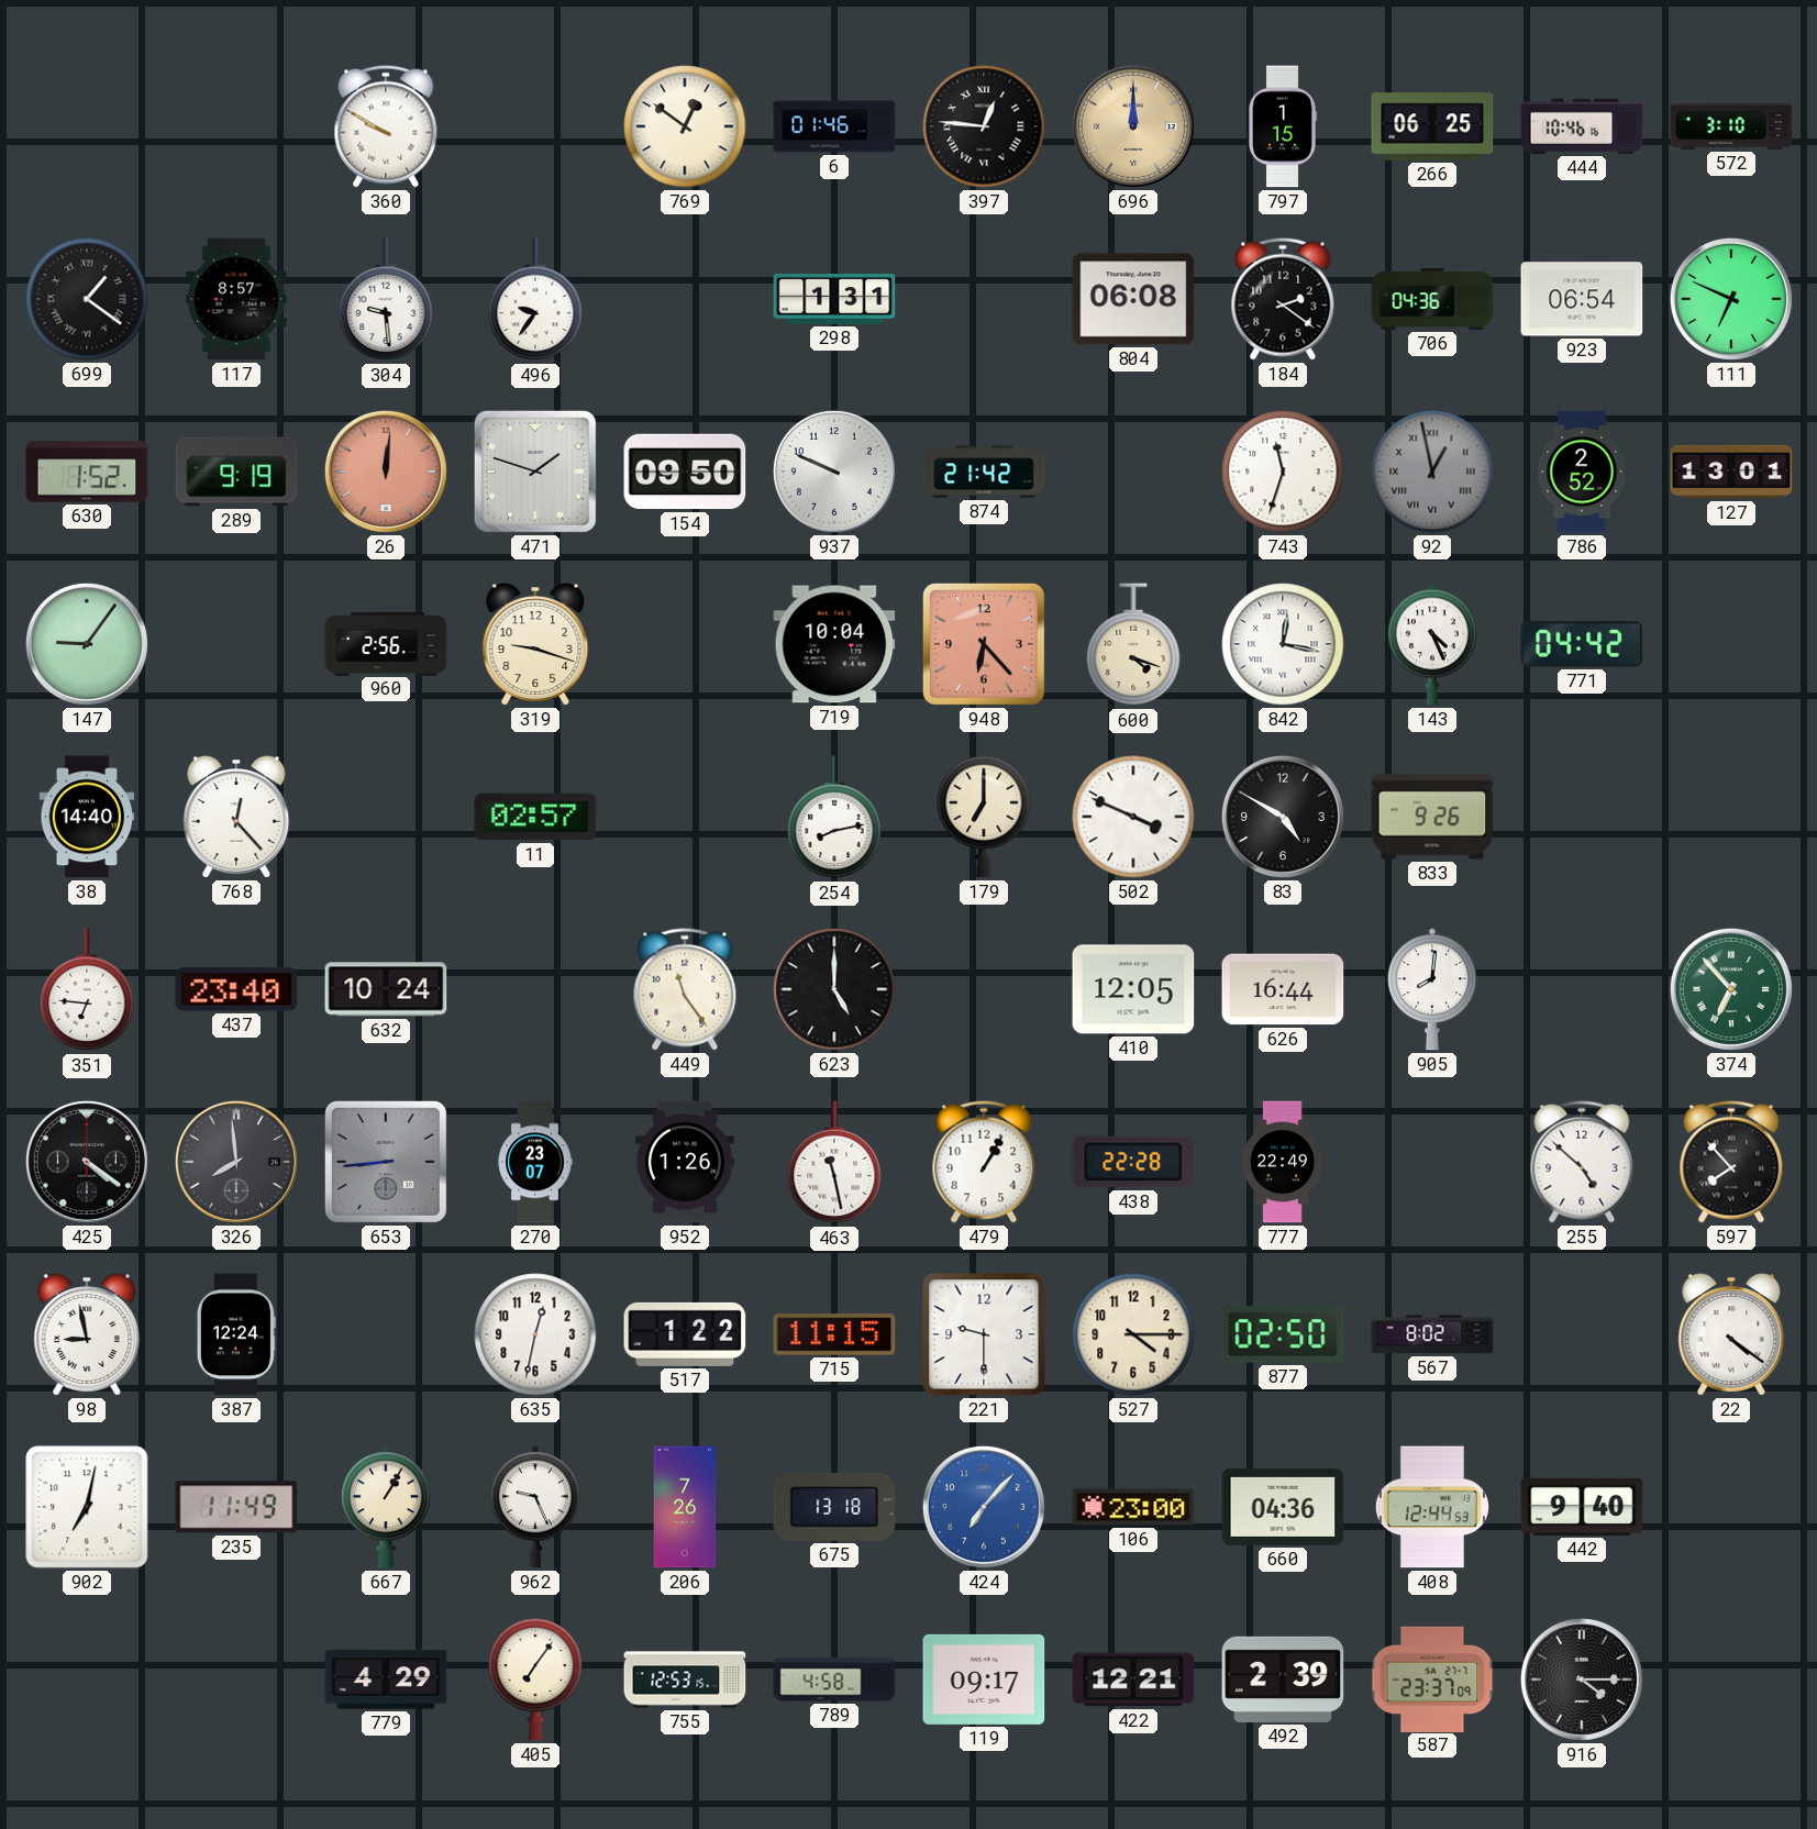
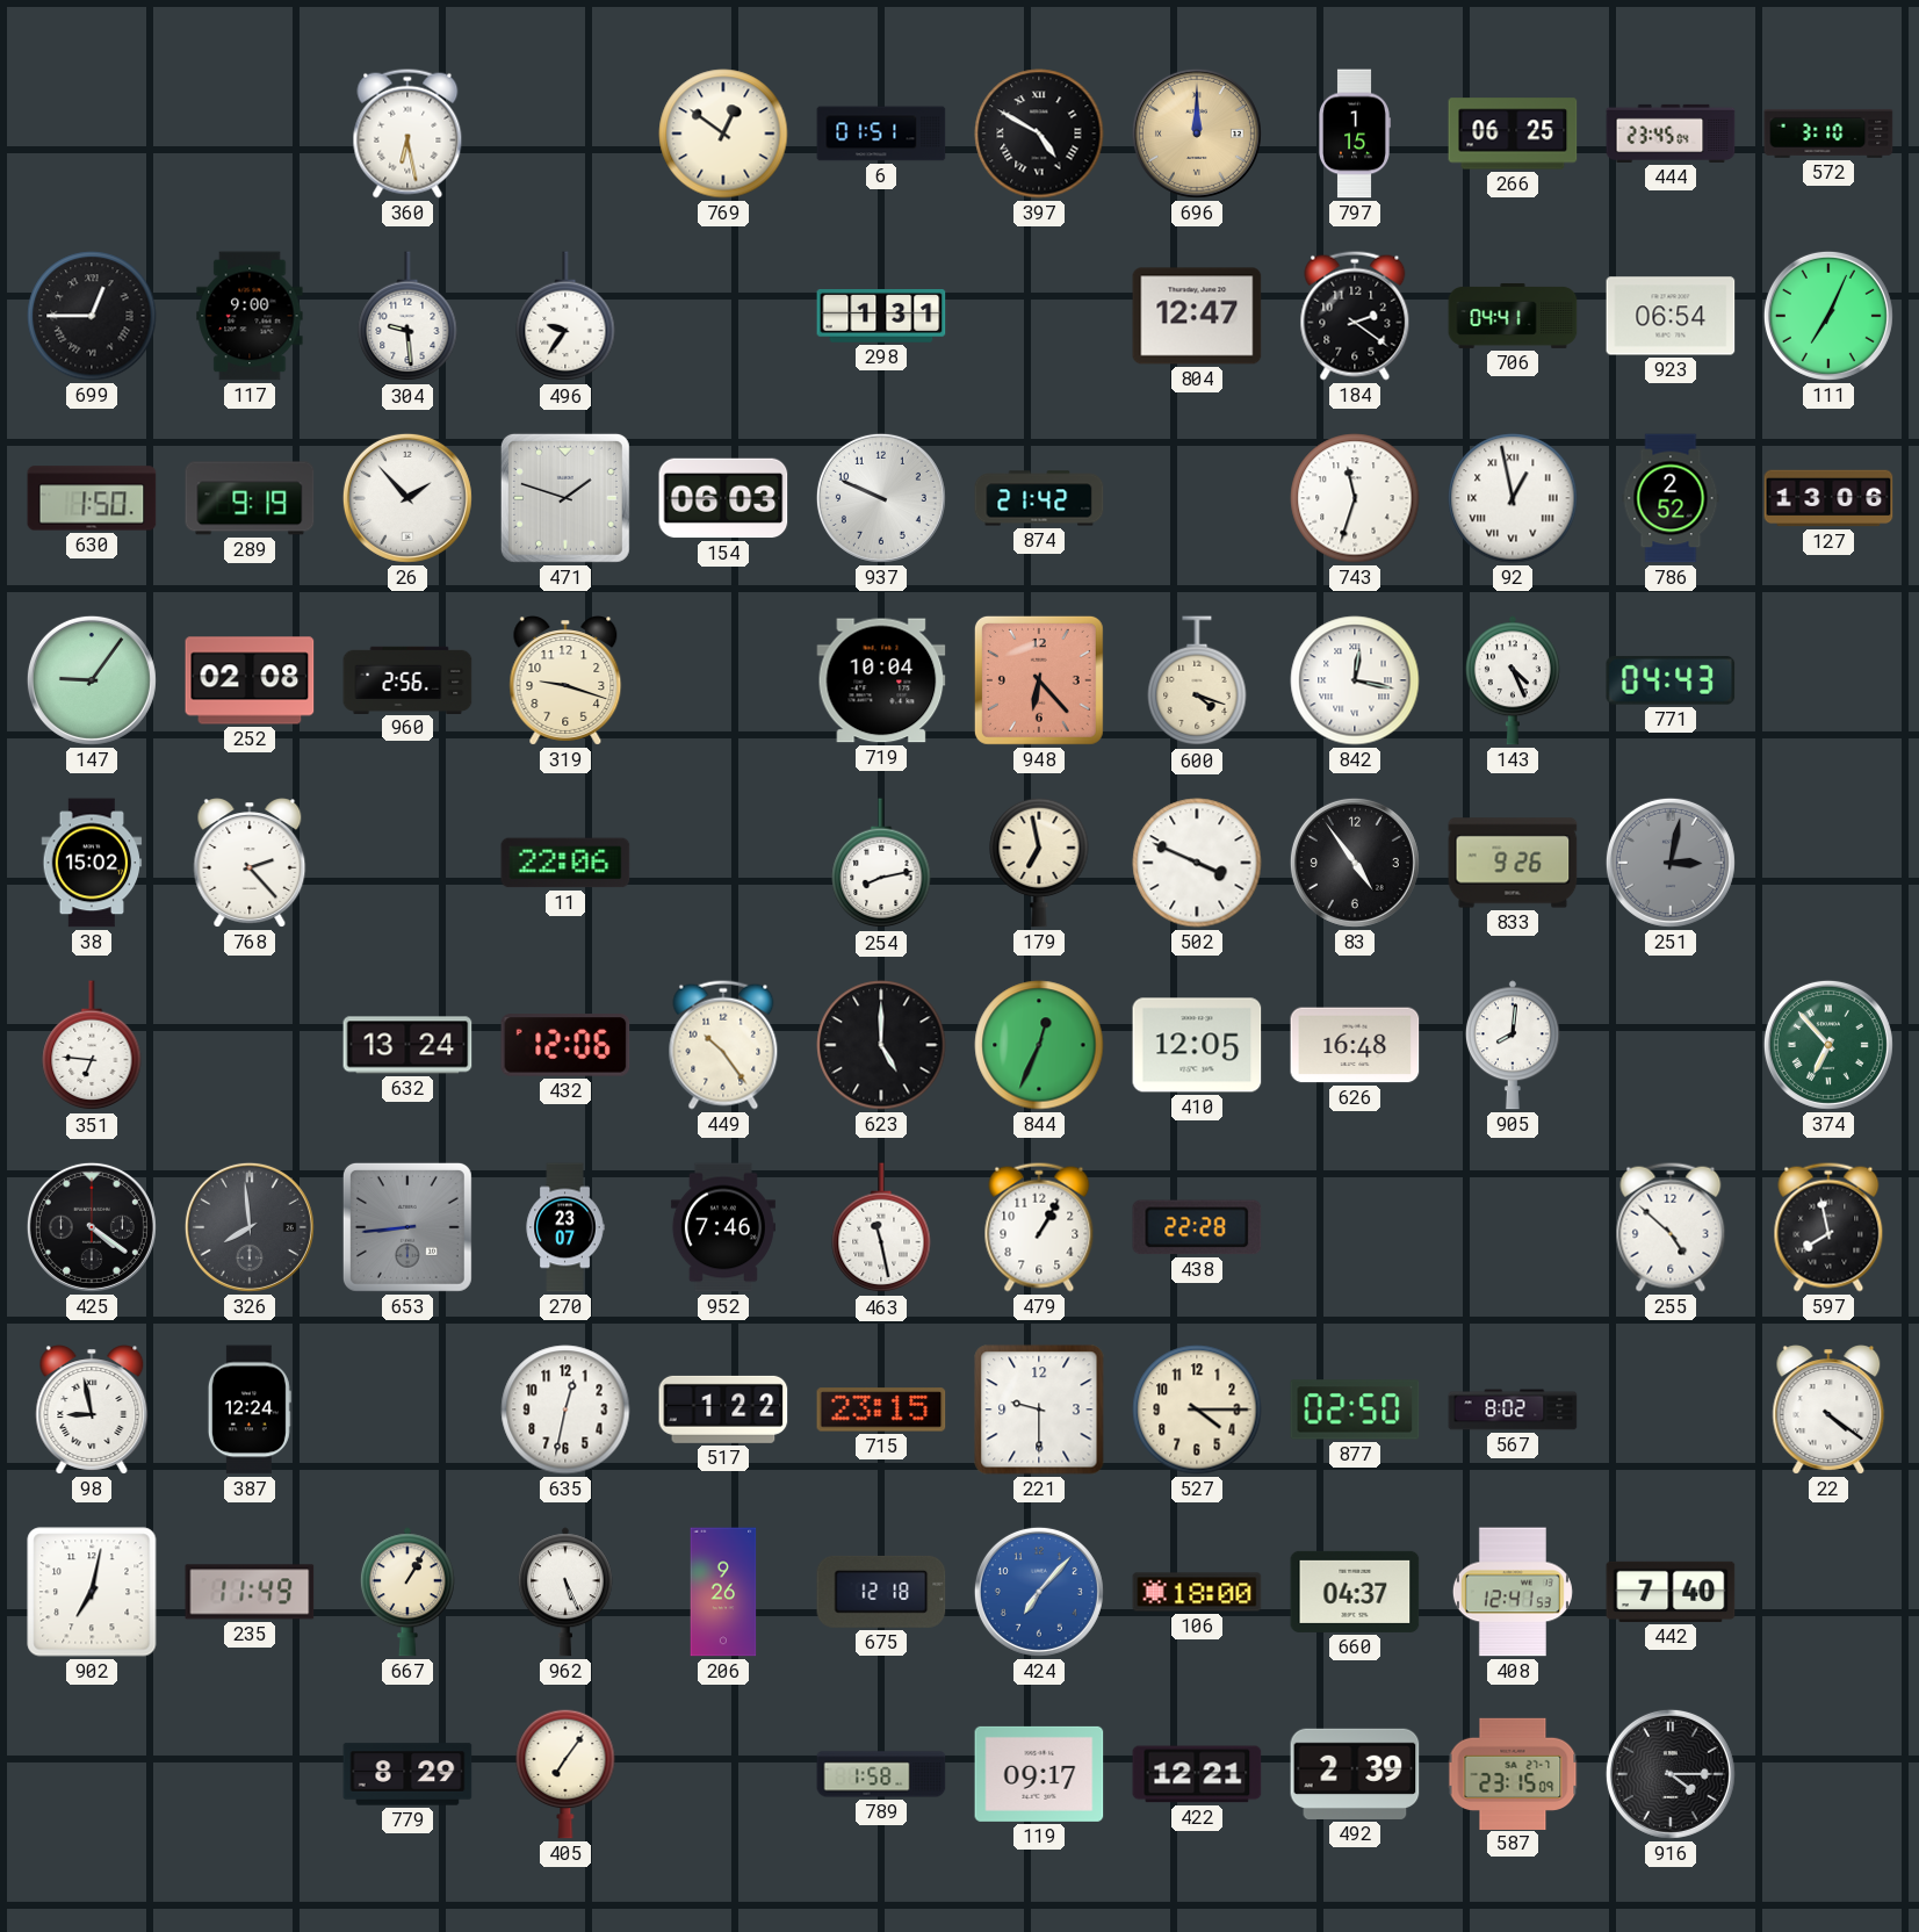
360: 9:50 -> 6:28 (407, 134)
6: 01:46 -> 01:51 (881, 134)
397: 12:46 -> 4:50 (1039, 134)
444: 10:46 -> 23:45 (1671, 134)
699: 1:21 -> 12:45 (92, 316)
117: 8:57 -> 9:00 (250, 316)
804: 06:08 -> 12:47 (1197, 316)
706: 04:36 -> 04:41 (1513, 316)
111: 6:49 -> 7:04 (1828, 316)
630: 1:52 -> 1:50 (92, 498)
26: 12:01 -> 1:53 (407, 498)
26 dial: salmon -> white (407, 498)
154: 09:50 -> 06:03 (723, 498)
92 dial: grey -> white (1513, 498)
127: 13:01 -> 13:06 (1828, 498)
252: none -> 02:08 (250, 680)
771: 04:42 -> 04:43 (1671, 680)
38: 14:40 -> 15:02 (92, 863)
768: 12:23 -> 2:23 (250, 863)
11: 02:57 -> 22:06 (565, 863)
179: 7:00 -> 6:58 (1039, 863)
83: 4:50 -> 4:54 (1355, 863)
251: none -> 3:02 (1671, 863)
437: 23:40 -> none (236, 989)
632: 10:24 -> 13:24 (407, 1045)
432: none -> 12:06 (565, 1045)
449: 11:24 -> 10:24 (723, 1045)
844: none -> 12:34 (1039, 1045)
626: 16:44 -> 16:48 (1355, 1045)
952: 1:26 -> 7:46 (723, 1227)
777: 22:49 -> none (1282, 1162)
597: 7:53 -> 7:58 (1828, 1227)
715: 11:15 -> 23:15 (881, 1410)
962: 9:26 -> 5:26 (565, 1592)
206: 7:26 -> 9:26 (723, 1592)
675: 13:18 -> 12:18 (881, 1592)
106: 23:00 -> 18:00 (1197, 1592)
660: 04:36 -> 04:37 (1355, 1592)
408: 12:44 -> 12:41 (1513, 1592)
442: 9:40 -> 7:40 (1671, 1592)
779: 4:29 -> 8:29 (407, 1774)
755: 12:53 -> none (685, 1680)
789: 4:58 -> 1:58 (881, 1774)
587: 23:37 -> 23:15 (1513, 1773)
